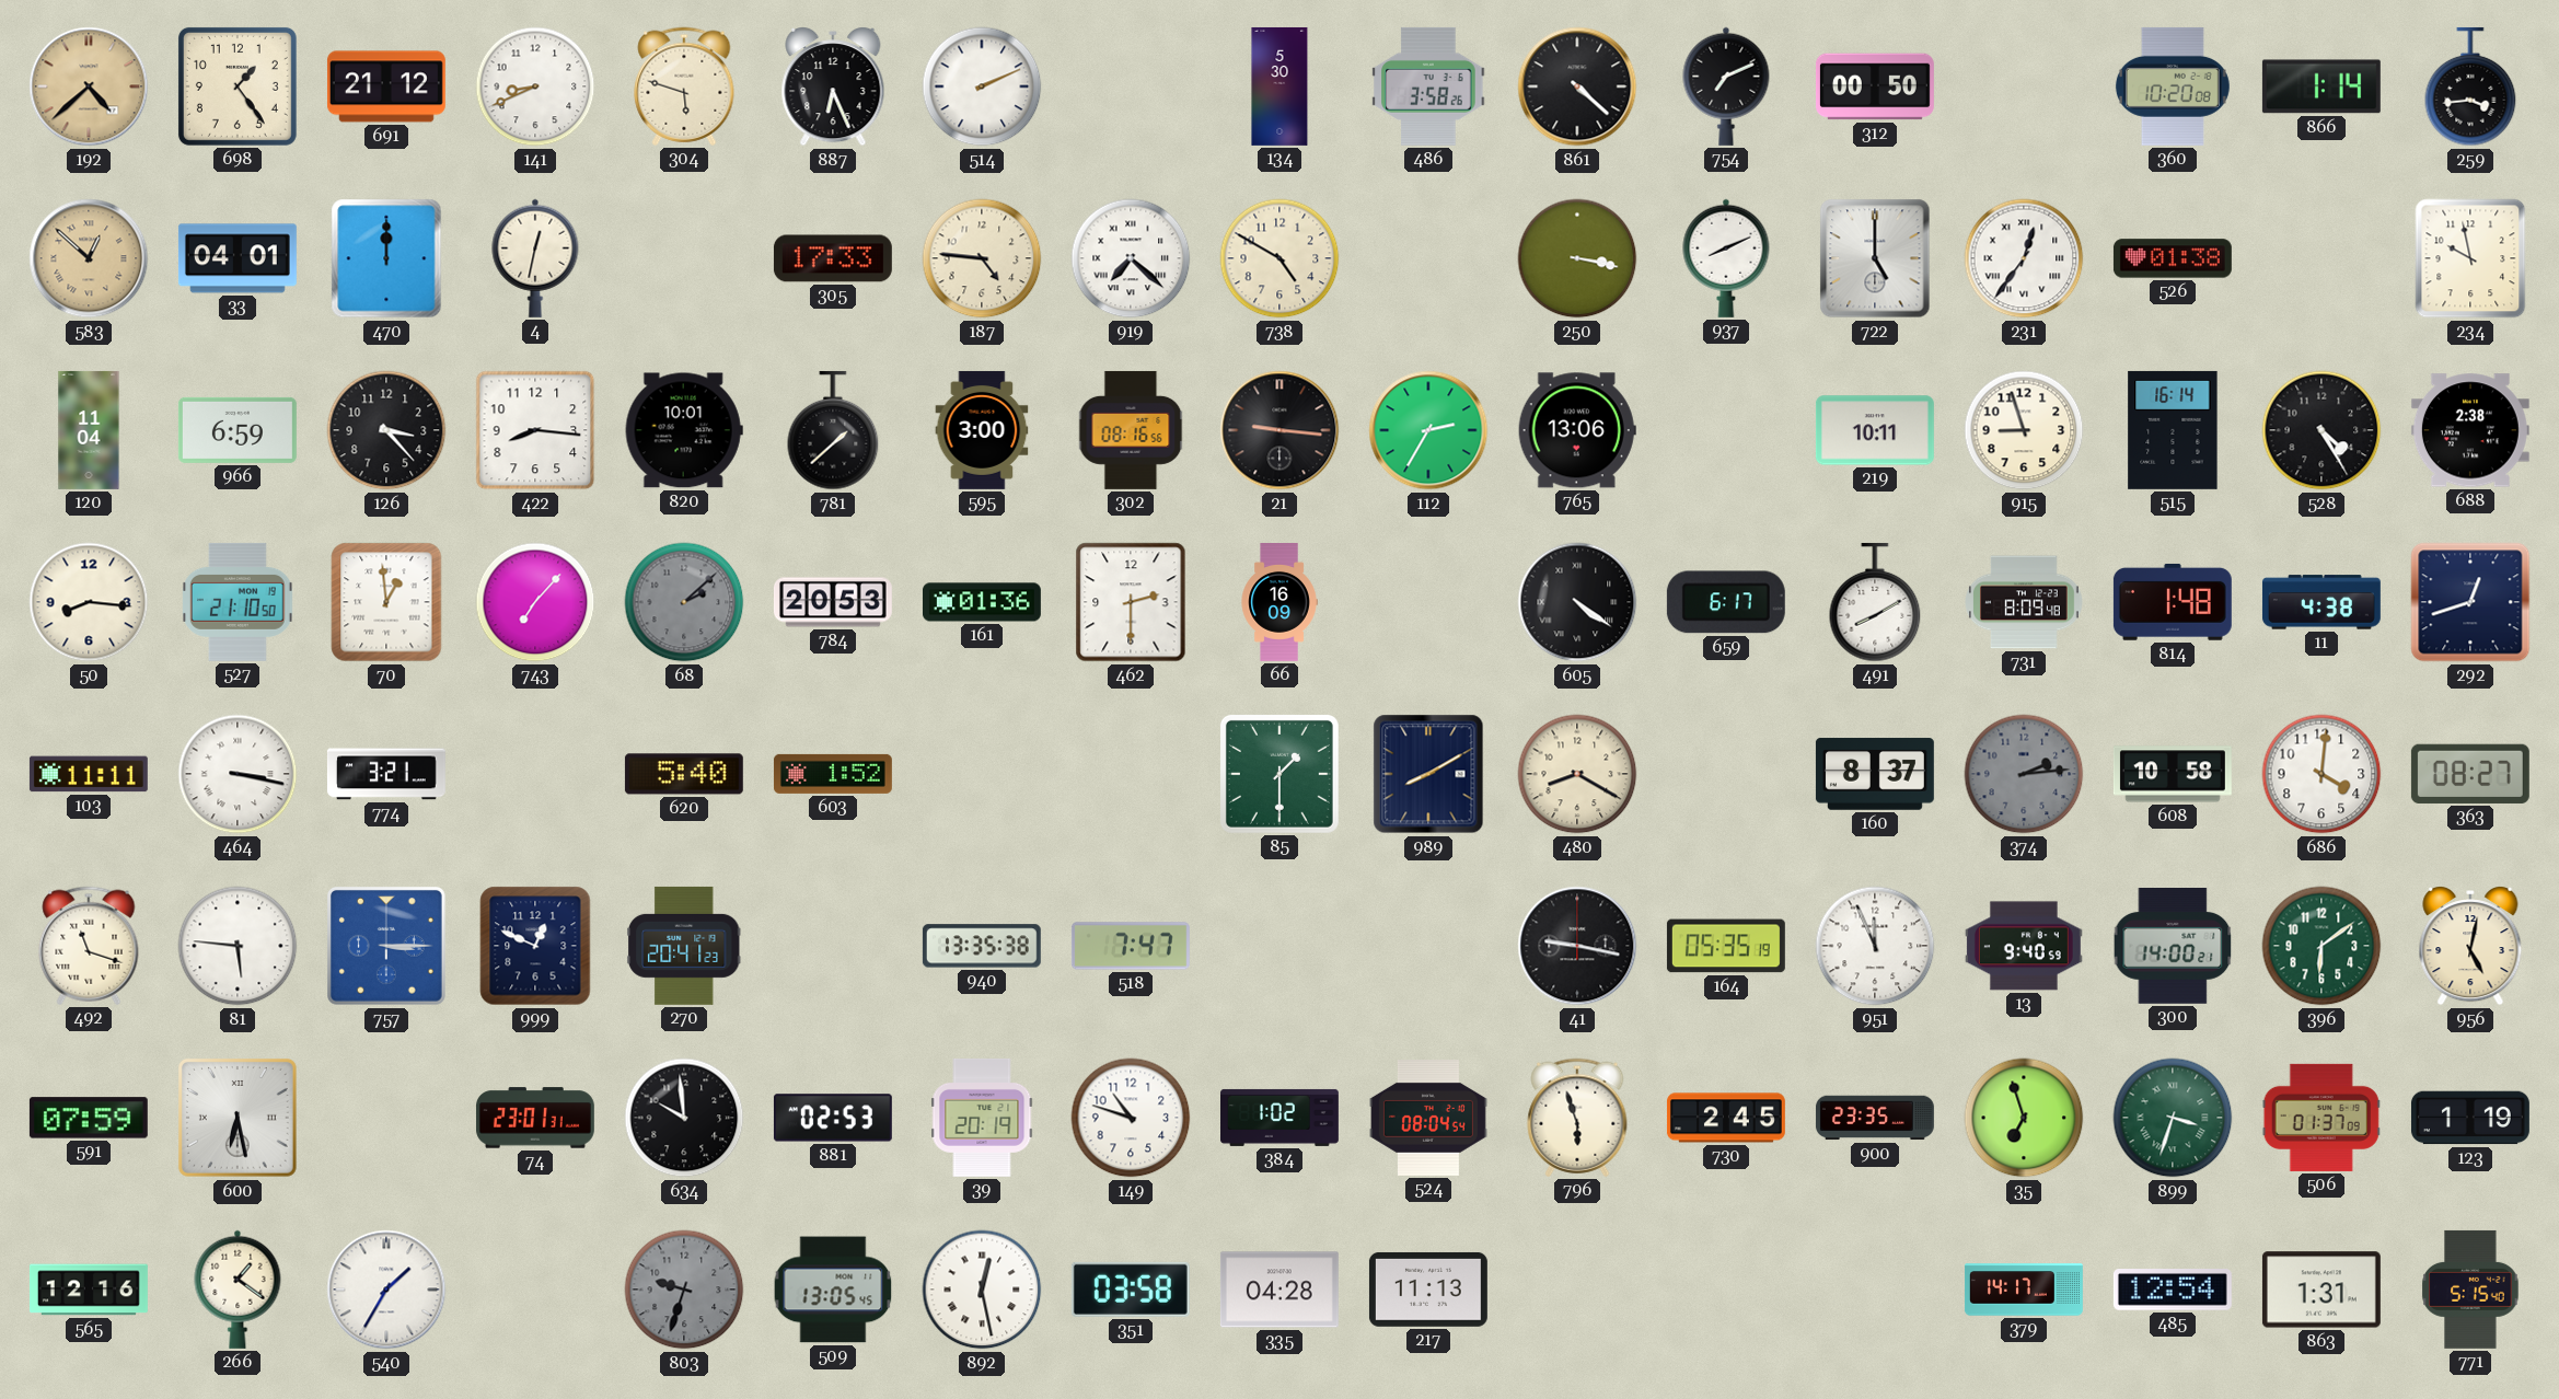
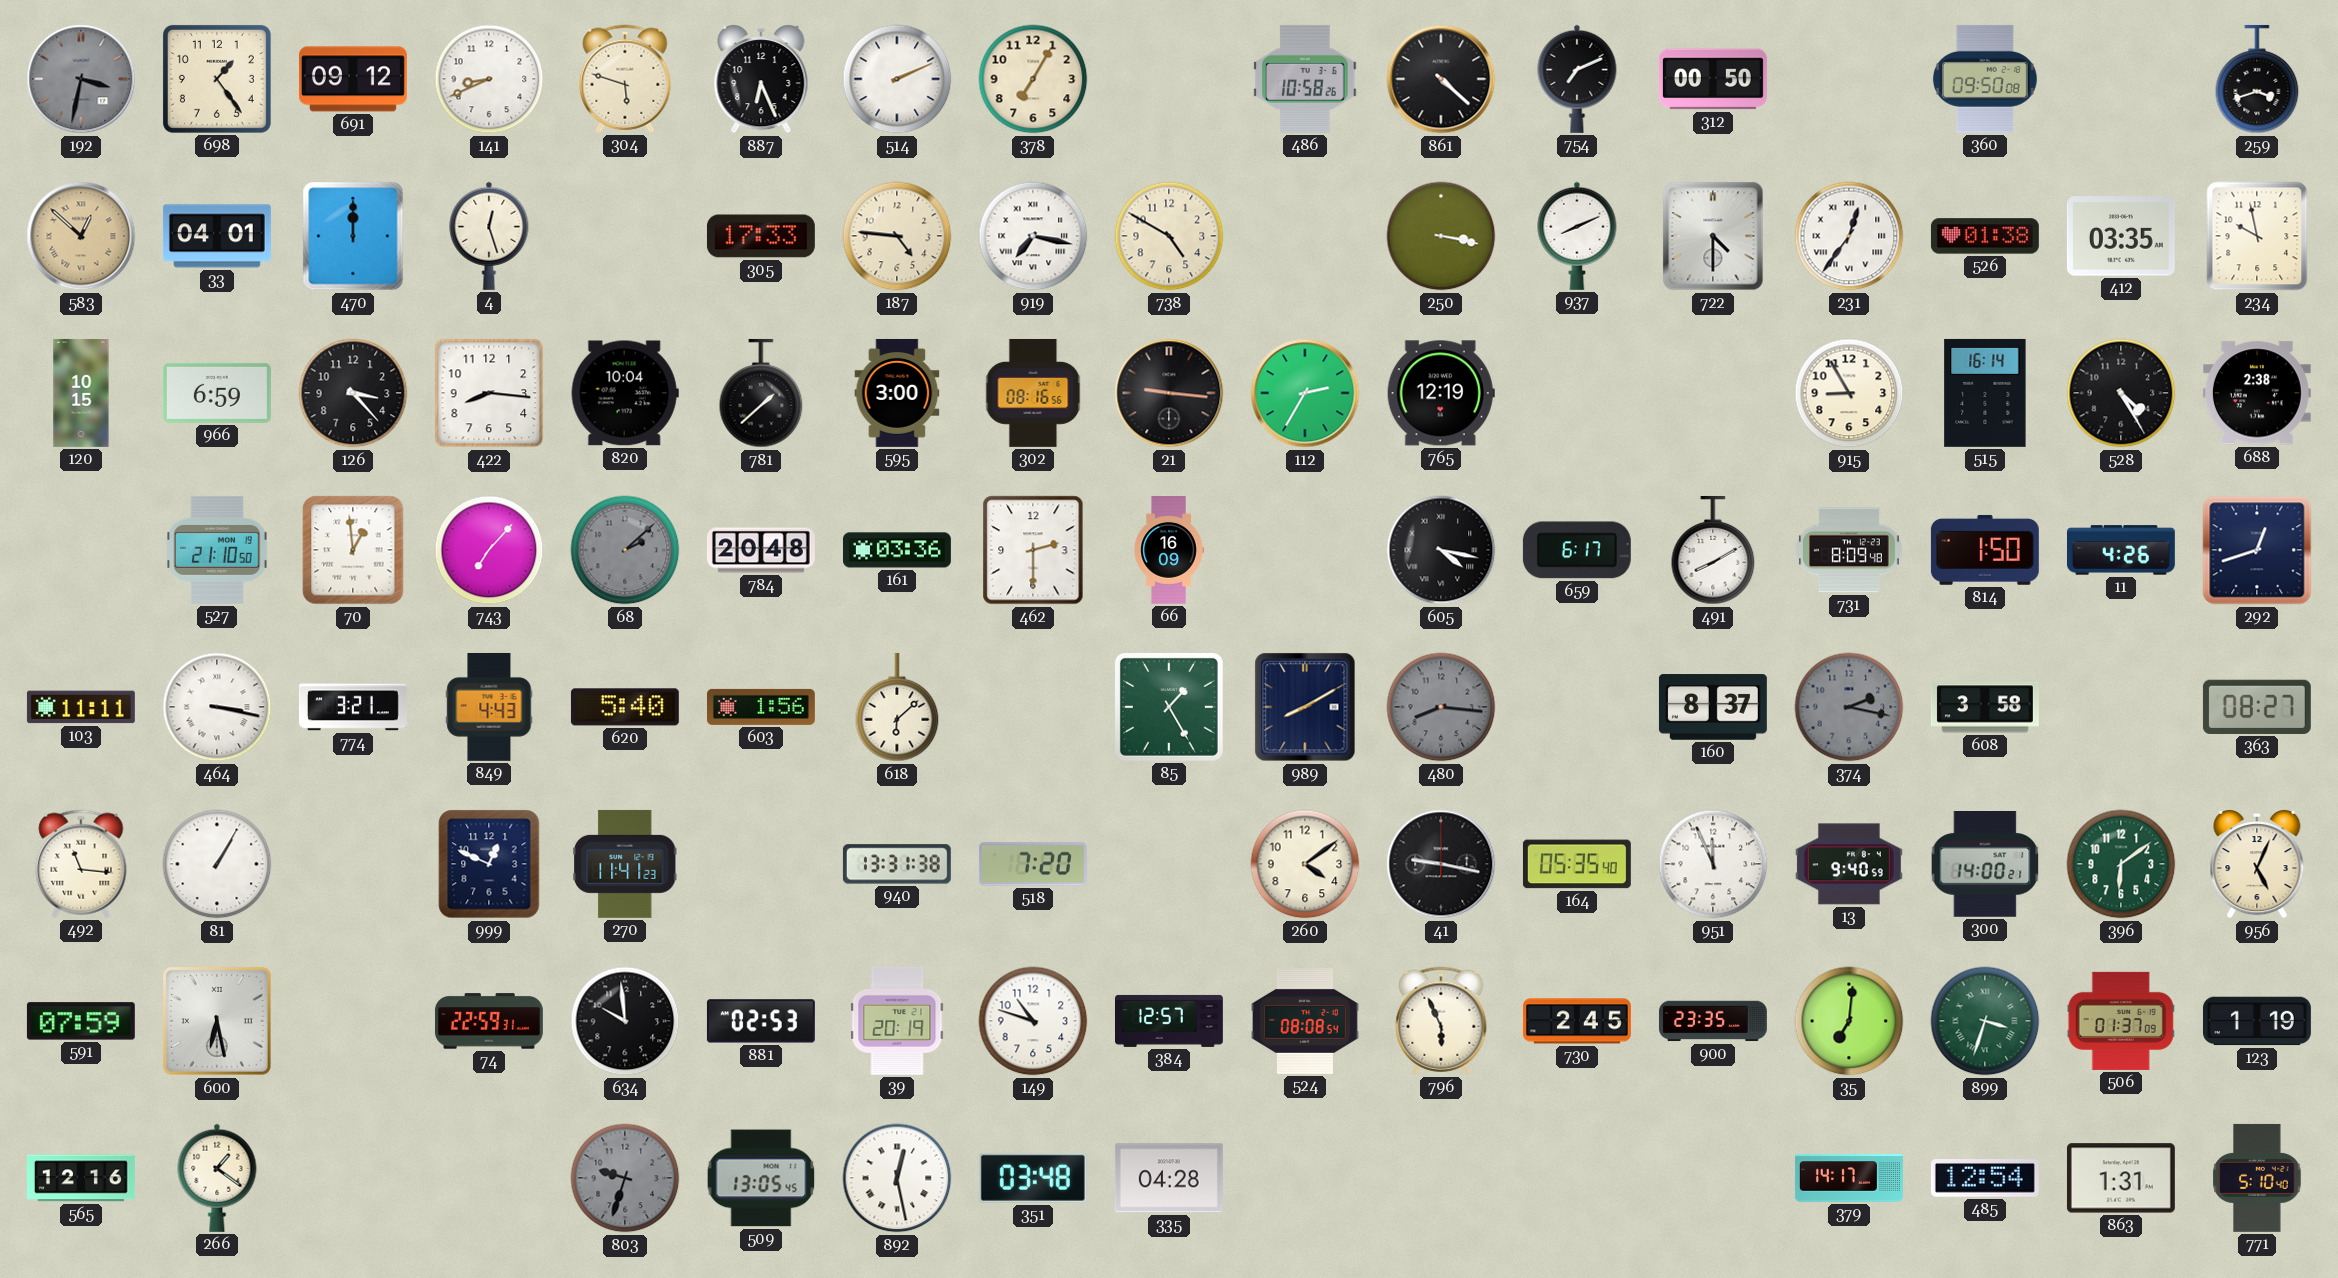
192: 4:38 -> 3:32 (81, 79)
192 dial: champagne -> grey (81, 79)
691: 21:12 -> 09:12 (353, 79)
378: none -> 7:05 (1033, 79)
134: 5:30 -> none (1279, 86)
486: 3:58 -> 10:58 (1305, 79)
360: 10:20 -> 09:50 (1985, 79)
866: 1:14 -> none (2321, 86)
259: 3:44 -> 3:42 (2257, 79)
4: 12:32 -> 12:27 (489, 236)
919: 7:22 -> 7:17 (1033, 236)
722: 5:00 -> 4:30 (1713, 236)
412: none -> 03:35 (2121, 236)
120: 11:04 -> 10:15 (81, 393)
820: 10:01 -> 10:04 (625, 393)
765: 13:06 -> 12:19 (1441, 393)
219: 10:11 -> none (1875, 430)
915: 8:57 -> 8:55 (1849, 393)
50: 8:16 -> none (89, 602)
784: 20:53 -> 20:48 (761, 550)
161: 01:36 -> 03:36 (897, 550)
605: 4:21 -> 4:17 (1441, 550)
814: 1:48 -> 1:50 (1985, 550)
11: 4:38 -> 4:26 (2121, 550)
849: none -> 4:43 (489, 707)
603: 1:52 -> 1:56 (761, 707)
618: none -> 6:08 (897, 707)
85: 1:30 -> 1:25 (1169, 707)
480: 8:20 -> 8:16 (1441, 707)
480 dial: cream -> grey (1441, 707)
374: 2:14 -> 2:17 (1849, 707)
608: 10:58 -> 3:58 (1985, 707)
686: 4:01 -> none (2321, 774)
492: 11:18 -> 11:16 (81, 864)
81: 5:46 -> 1:05 (217, 864)
757: 3:15 -> none (386, 946)
270: 20:41 -> 11:41 (626, 864)
940: 13:35 -> 13:31 (897, 864)
518: 7:47 -> 7:20 (1033, 864)
260: none -> 4:09 (1305, 864)
164: 05:35:19 -> 05:35:40 (1577, 864)
956: 5:02 -> 5:04 (2257, 865)
74: 23:01 -> 22:59 (489, 1021)
384: 1:02 -> 12:57 (1170, 1021)
524: 08:04 -> 08:08 (1305, 1022)
796: 5:57 -> 5:56 (1441, 1021)
35: 6:57 -> 7:01 (1849, 1021)
540: 1:35 -> none (386, 1290)
351: 03:58 -> 03:48 (1033, 1178)
217: 11:13 -> none (1428, 1290)
771: 5:15 -> 5:10 (2257, 1178)
